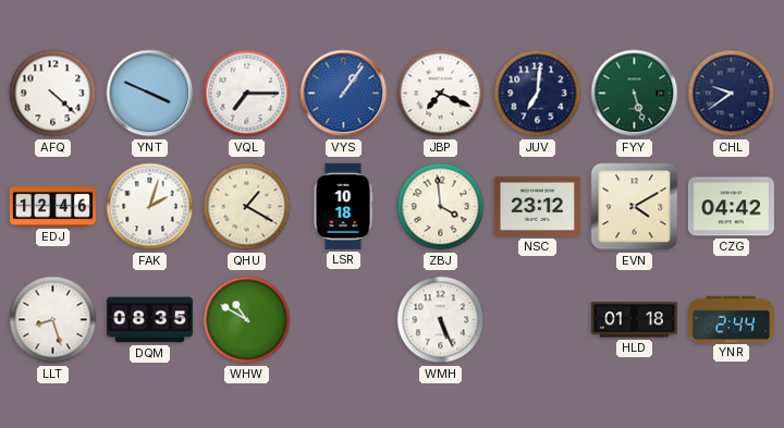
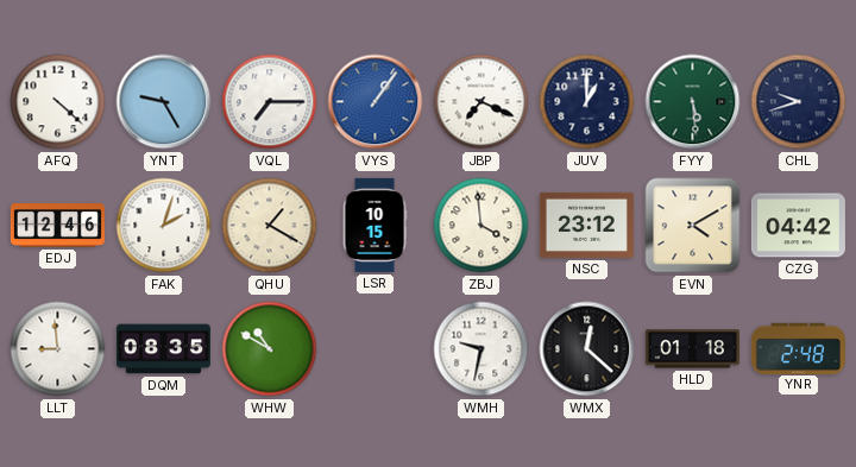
YNT: 3:49 -> 9:25 (164, 102)
JUV: 7:01 -> 1:00 (587, 102)
FYY: 5:27 -> 5:29 (693, 102)
CHL: 9:39 -> 9:42 (799, 102)
LSR: 10:18 -> 10:15 (374, 225)
LLT: 8:27 -> 8:59 (58, 349)
WMH: 5:26 -> 9:32 (481, 349)
WMX: none -> 12:22 (587, 349)
YNR: 2:44 -> 2:48 (798, 348)
